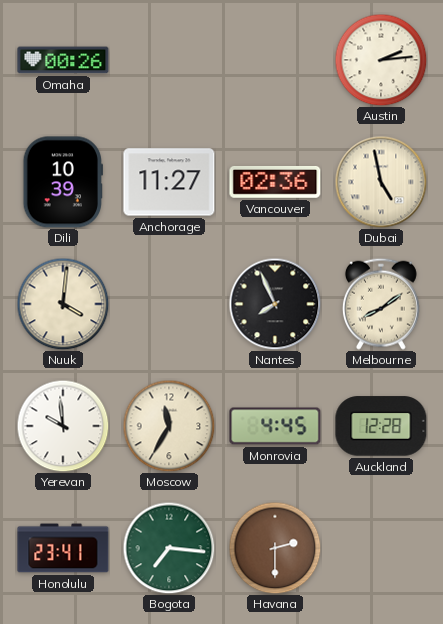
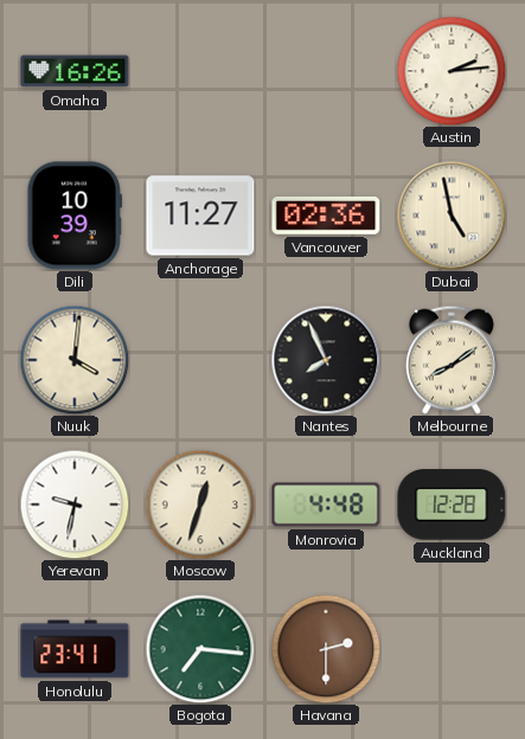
Omaha: 00:26 -> 16:26 (75, 71)
Yerevan: 9:59 -> 9:32 (75, 505)
Moscow: 11:35 -> 12:33 (200, 505)
Monrovia: 4:45 -> 4:48 (326, 505)
